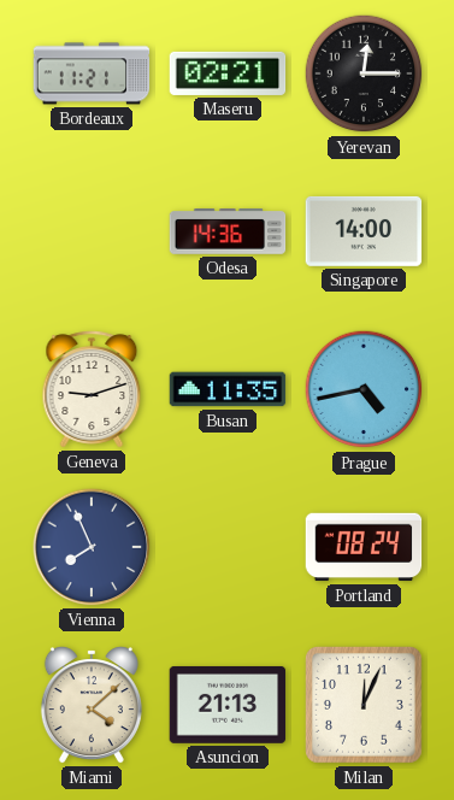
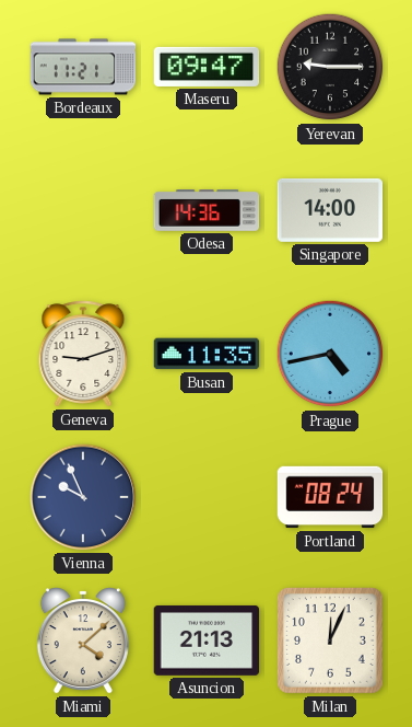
Maseru: 02:21 -> 09:47 (207, 67)
Yerevan: 12:15 -> 9:15 (330, 67)
Vienna: 7:56 -> 9:56 (83, 497)
